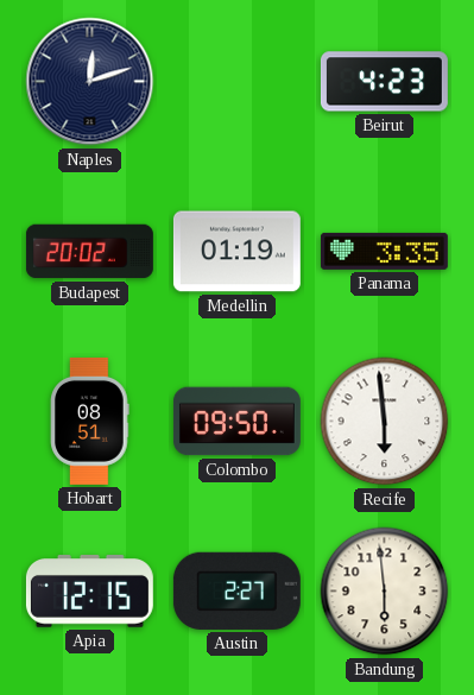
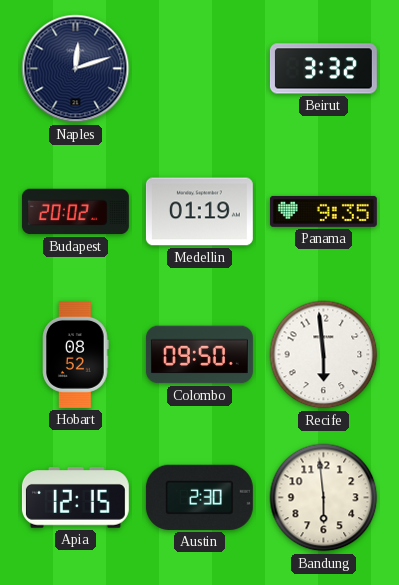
Beirut: 4:23 -> 3:32 (323, 69)
Panama: 3:35 -> 9:35 (323, 211)
Hobart: 08:51 -> 08:52 (76, 354)
Austin: 2:27 -> 2:30 (199, 497)
